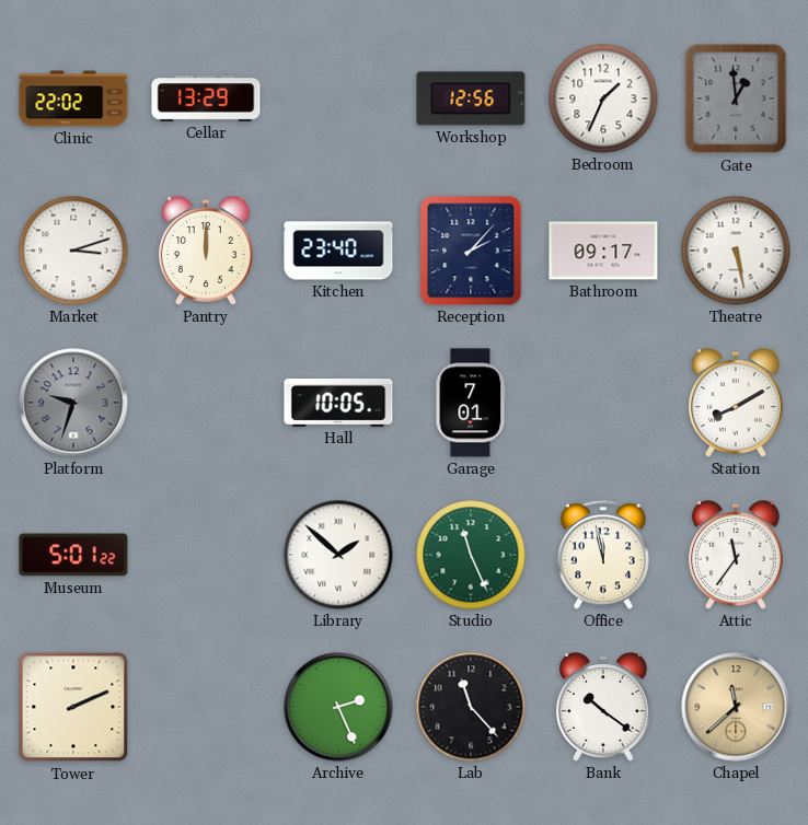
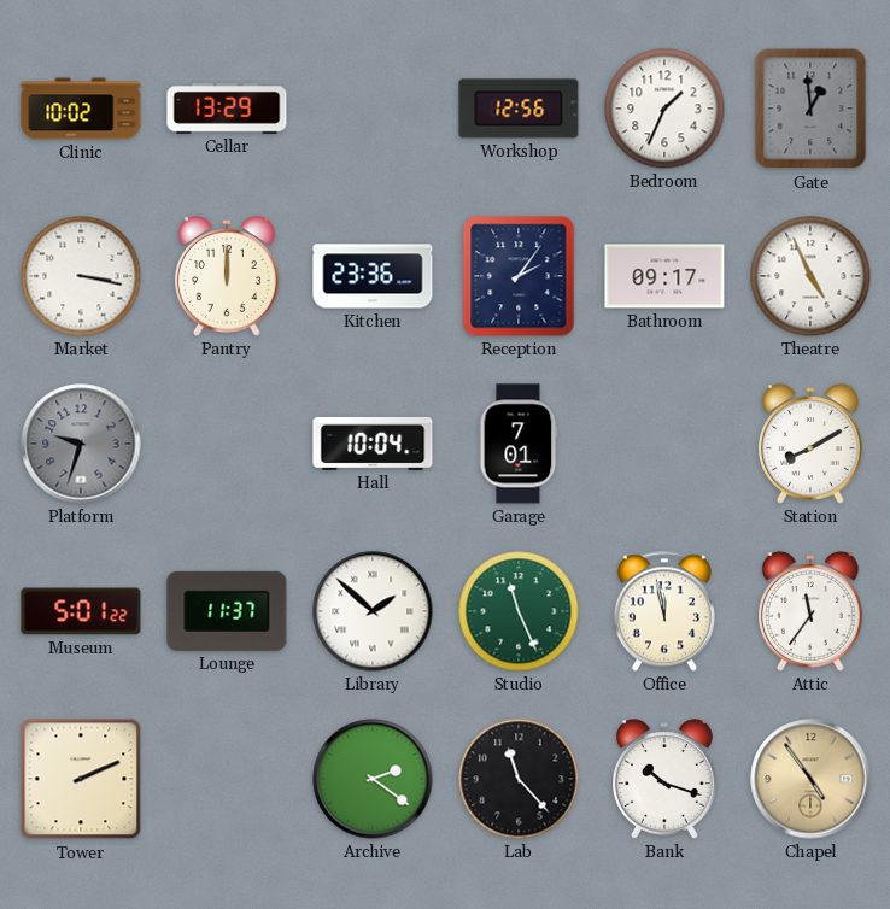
Clinic: 22:02 -> 10:02 (81, 109)
Market: 3:12 -> 3:17 (81, 276)
Kitchen: 23:40 -> 23:36 (373, 276)
Reception: 2:07 -> 2:06 (519, 276)
Theatre: 5:28 -> 4:56 (810, 276)
Hall: 10:05 -> 10:04 (373, 444)
Lounge: none -> 11:37 (227, 611)
Archive: 2:26 -> 2:21 (373, 779)
Bank: 10:21 -> 10:18 (666, 779)
Chapel: 11:38 -> 4:54 (810, 779)
